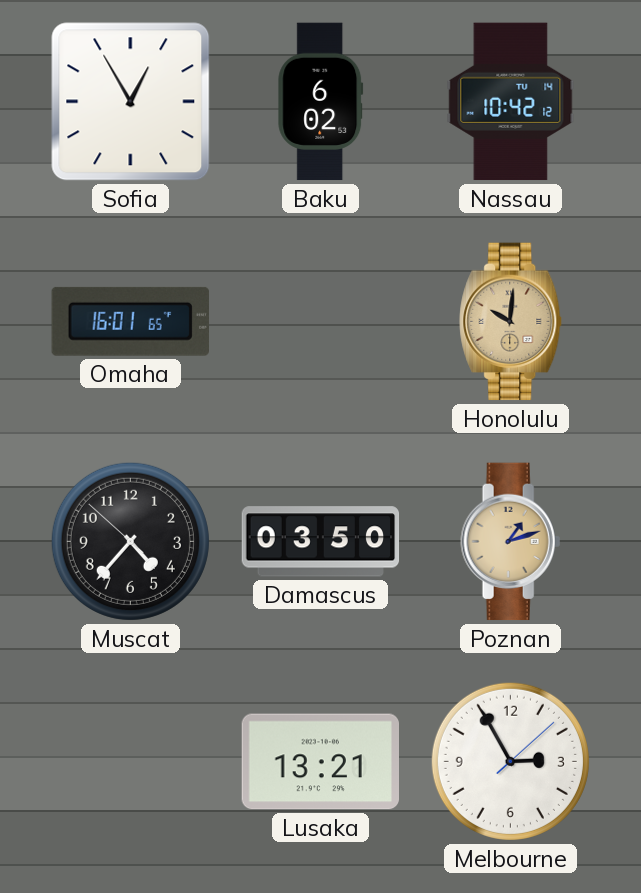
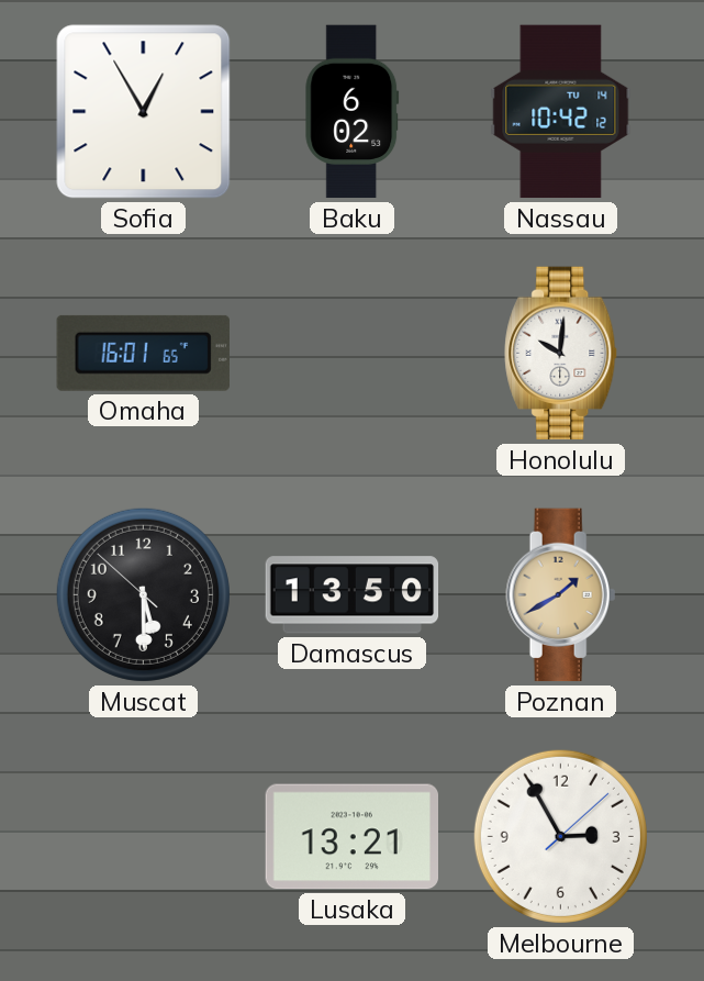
Honolulu dial: champagne -> white (561, 354)
Muscat: 4:36 -> 5:29 (143, 594)
Damascus: 03:50 -> 13:50 (353, 595)
Poznan: 1:12 -> 1:40 (561, 595)
